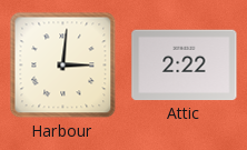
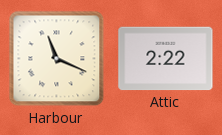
Harbour: 3:01 -> 11:19 (57, 59)
